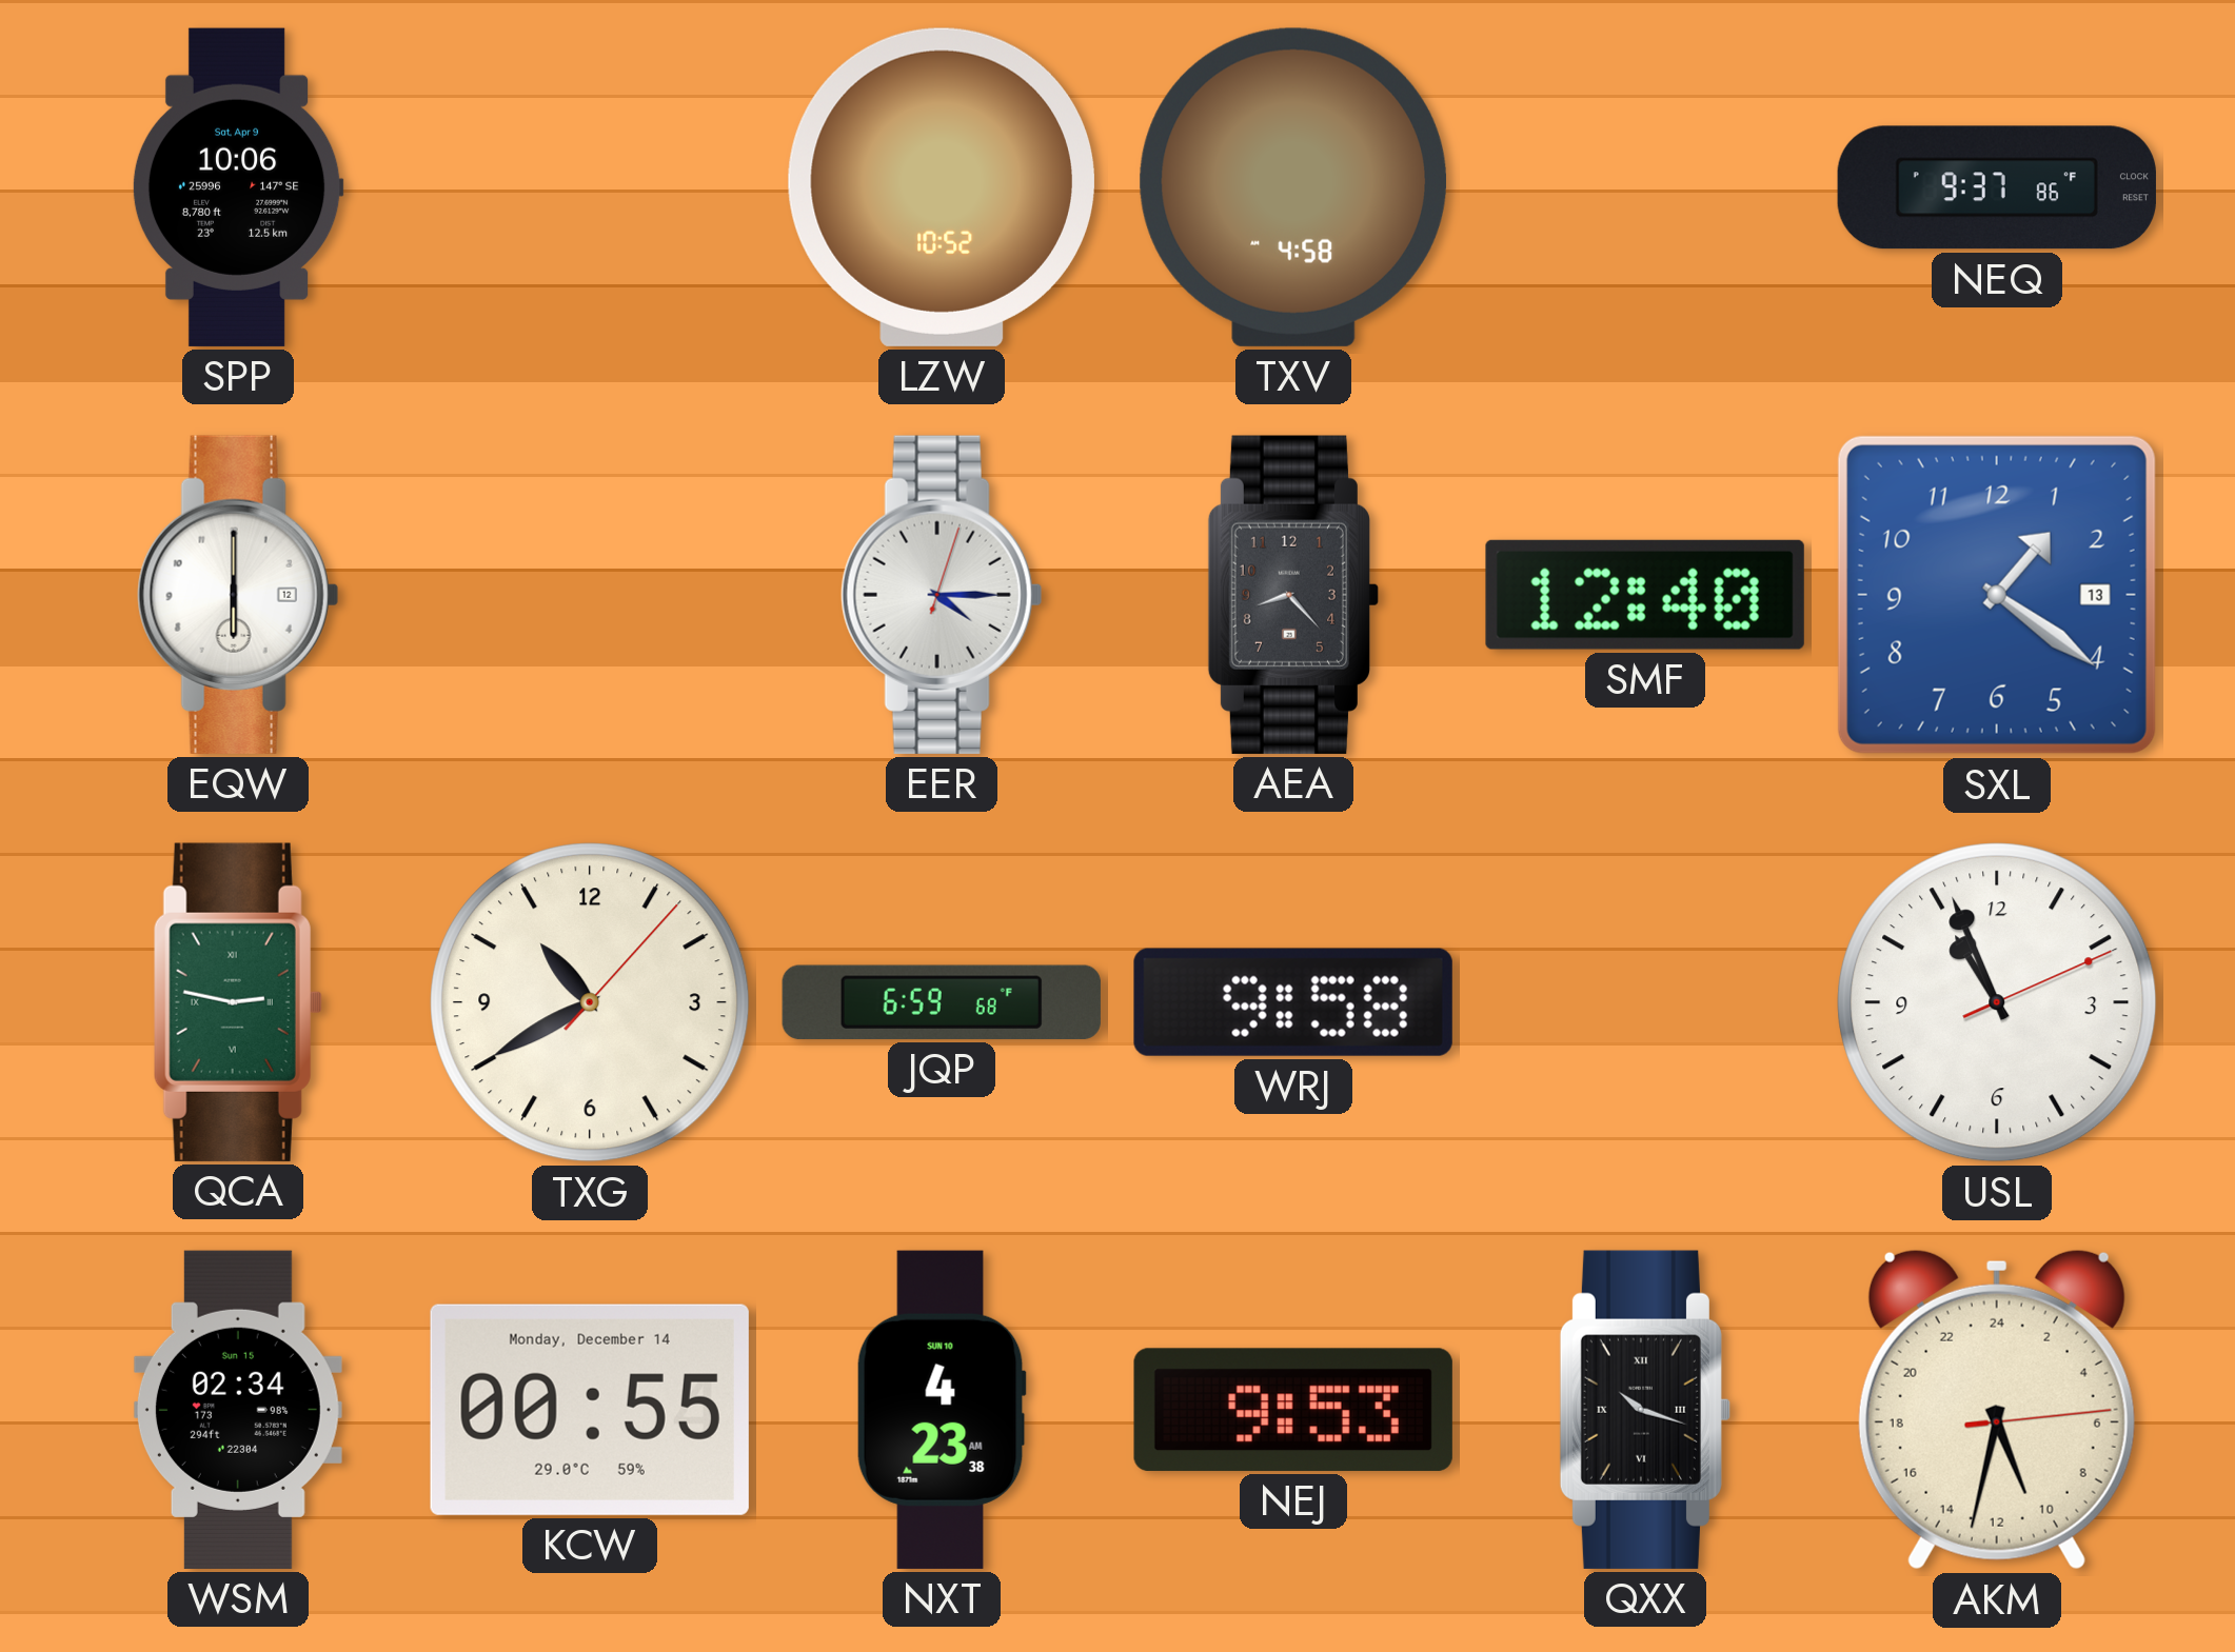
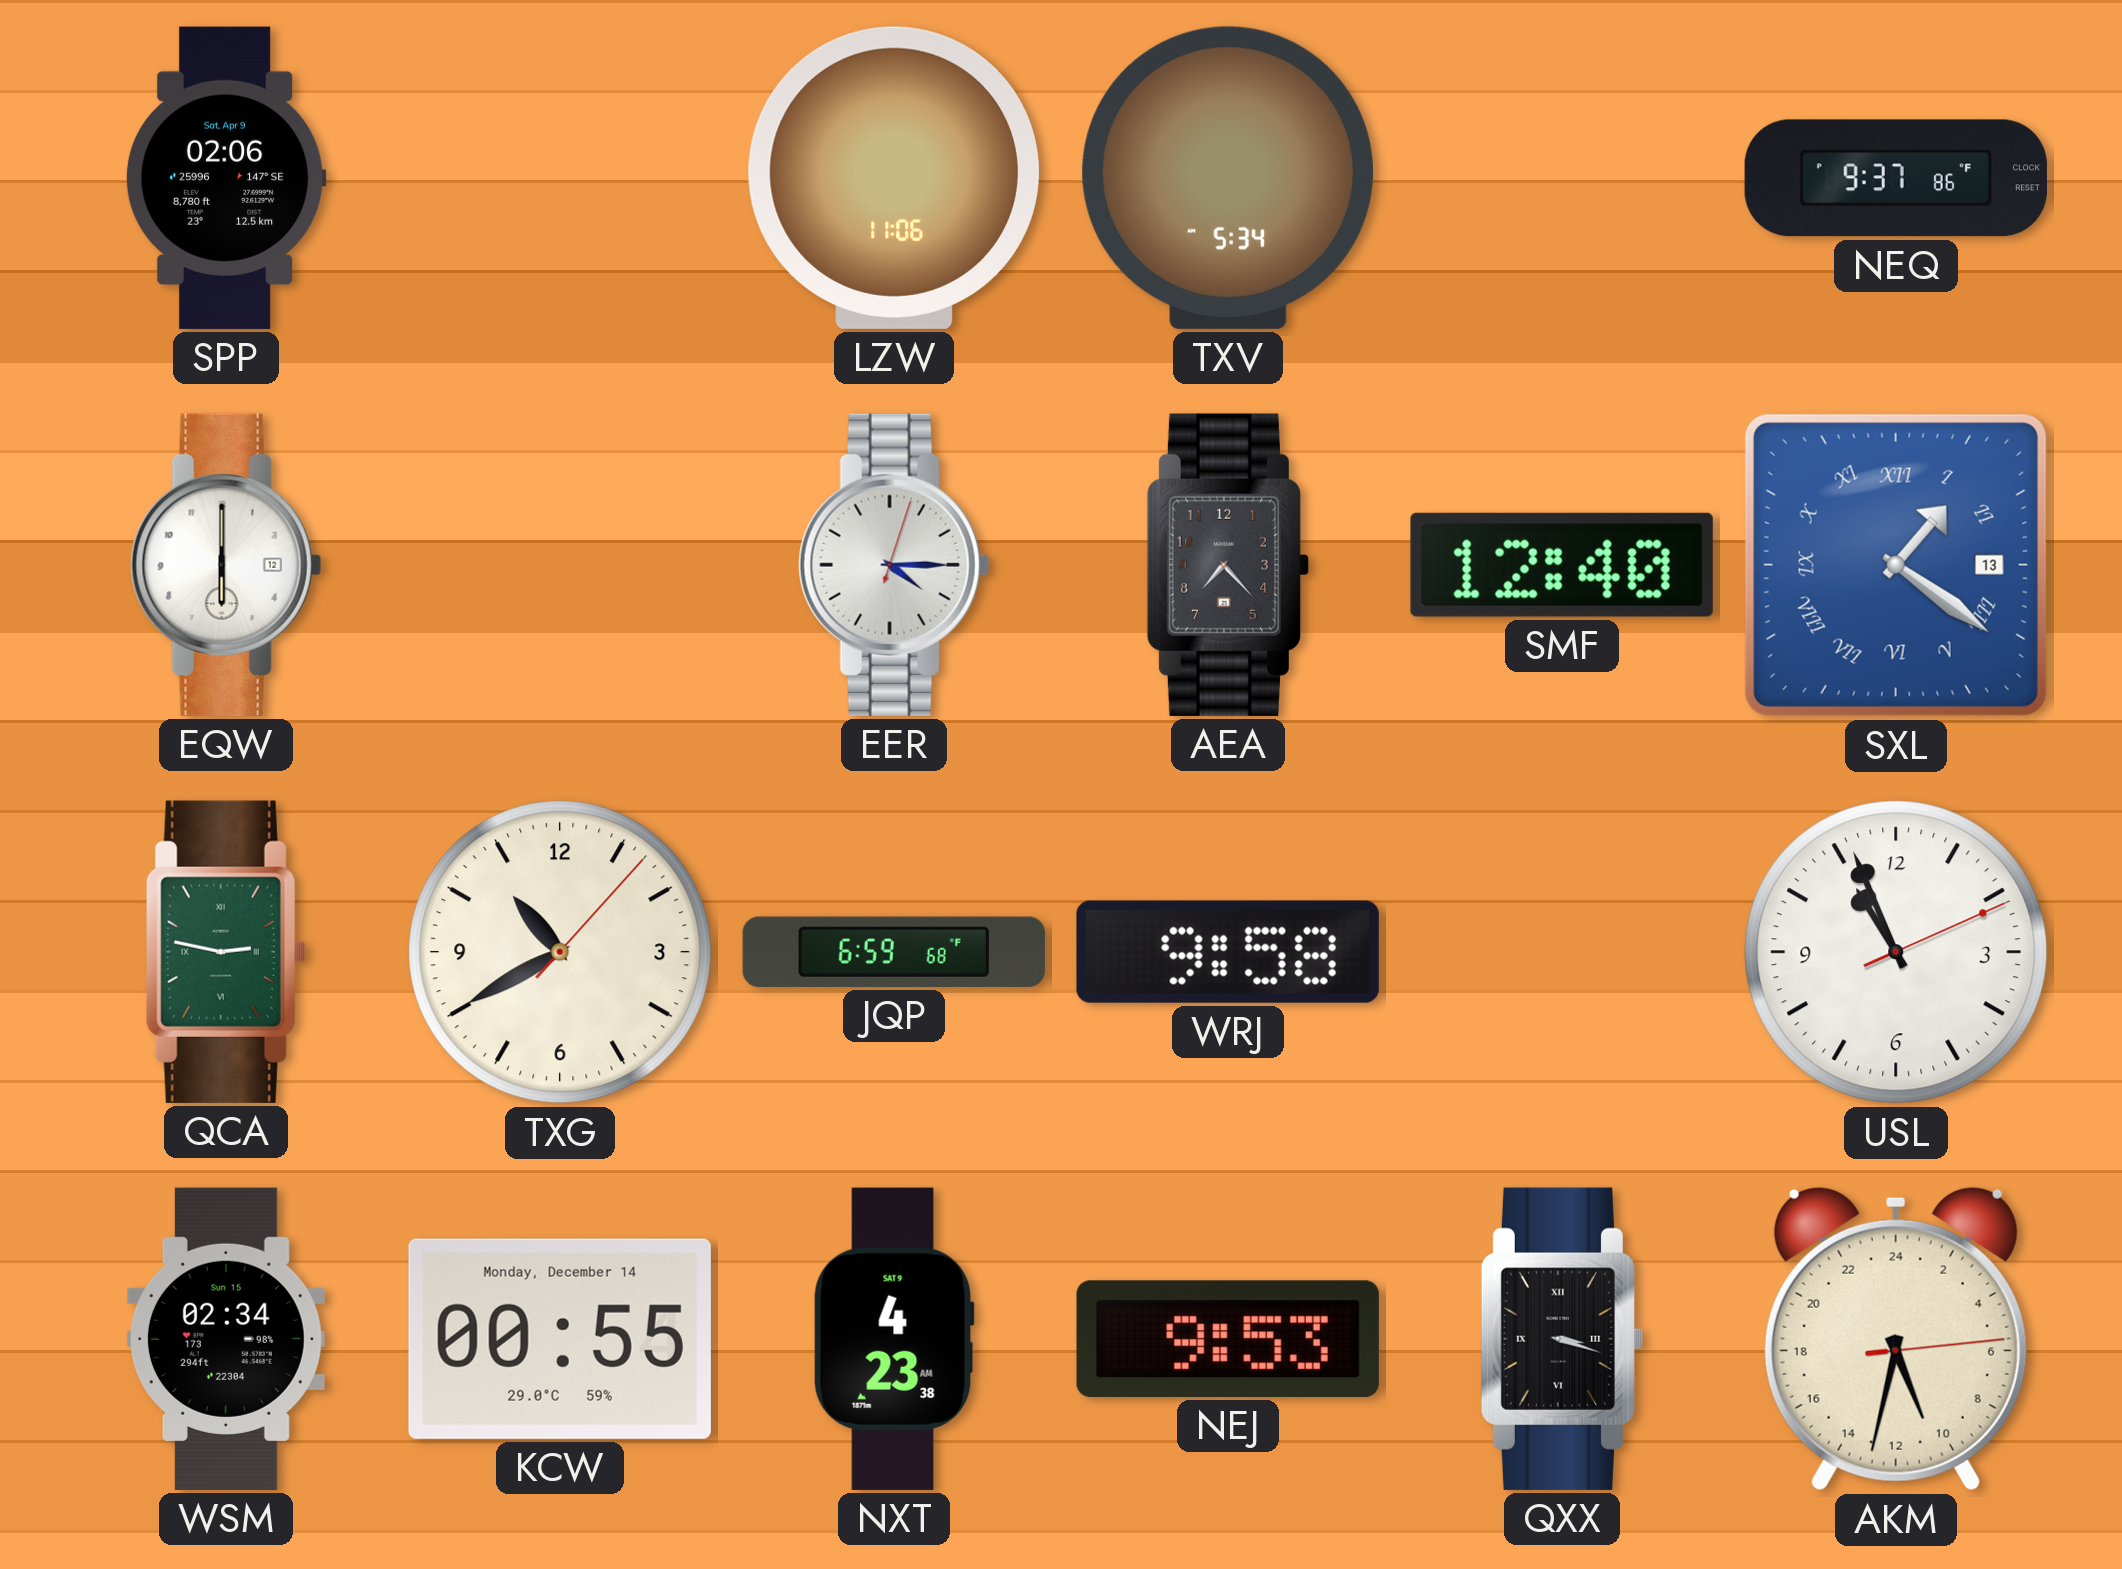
SPP: 10:06 -> 02:06 (226, 178)
LZW: 10:52 -> 11:06 (894, 178)
TXV: 4:58 -> 5:34 (1228, 178)
AEA: 8:23 -> 7:23 (1228, 565)
SXL numerals: Arabic -> Roman (1896, 565)
NXT date: SUN 10 -> SAT 9 (894, 1339)
QXX: 10:18 -> 3:18 (1562, 1339)
